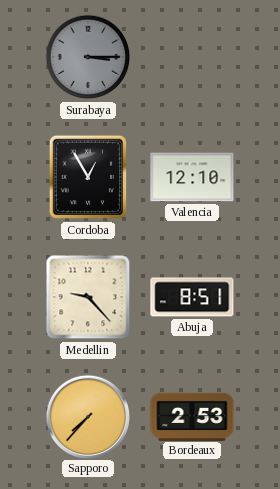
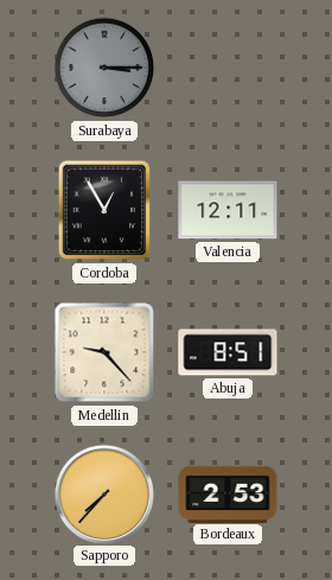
Valencia: 12:10 -> 12:11 (228, 210)
